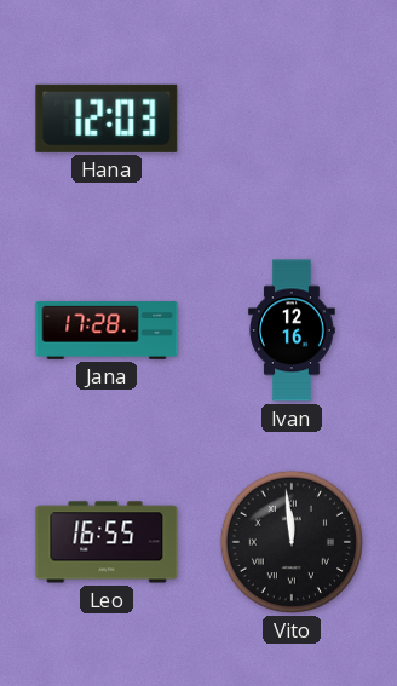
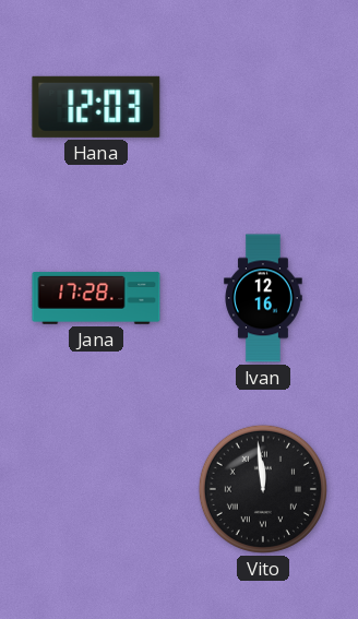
Leo: 16:55 -> none (107, 542)
